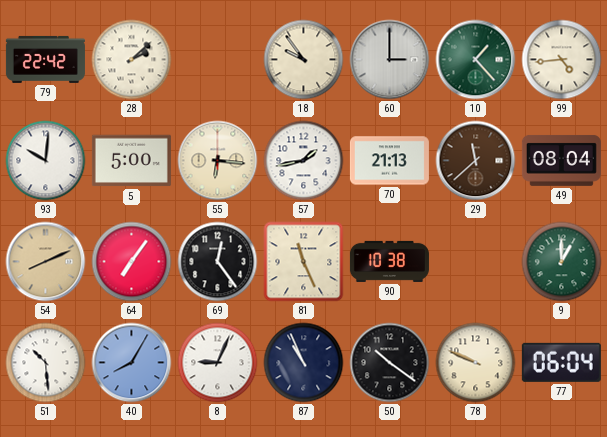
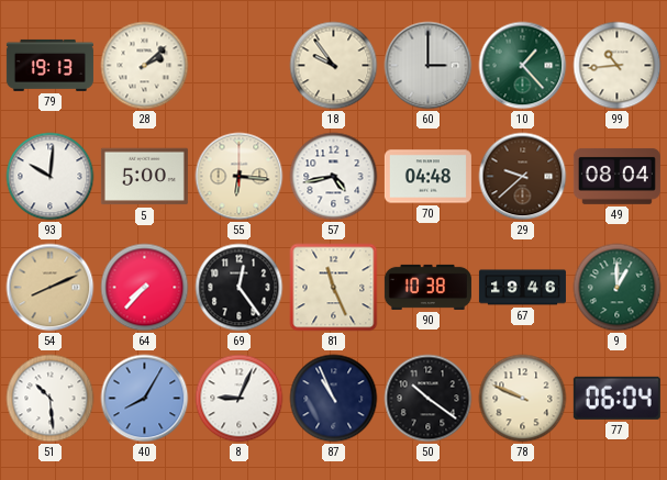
79: 22:42 -> 19:13 (49, 65)
99: 4:44 -> 10:44 (618, 66)
57: 1:43 -> 4:43 (334, 177)
70: 21:13 -> 04:48 (427, 177)
29: 11:38 -> 9:38 (523, 177)
64: 7:06 -> 7:37 (145, 288)
67: none -> 19:46 (522, 288)
